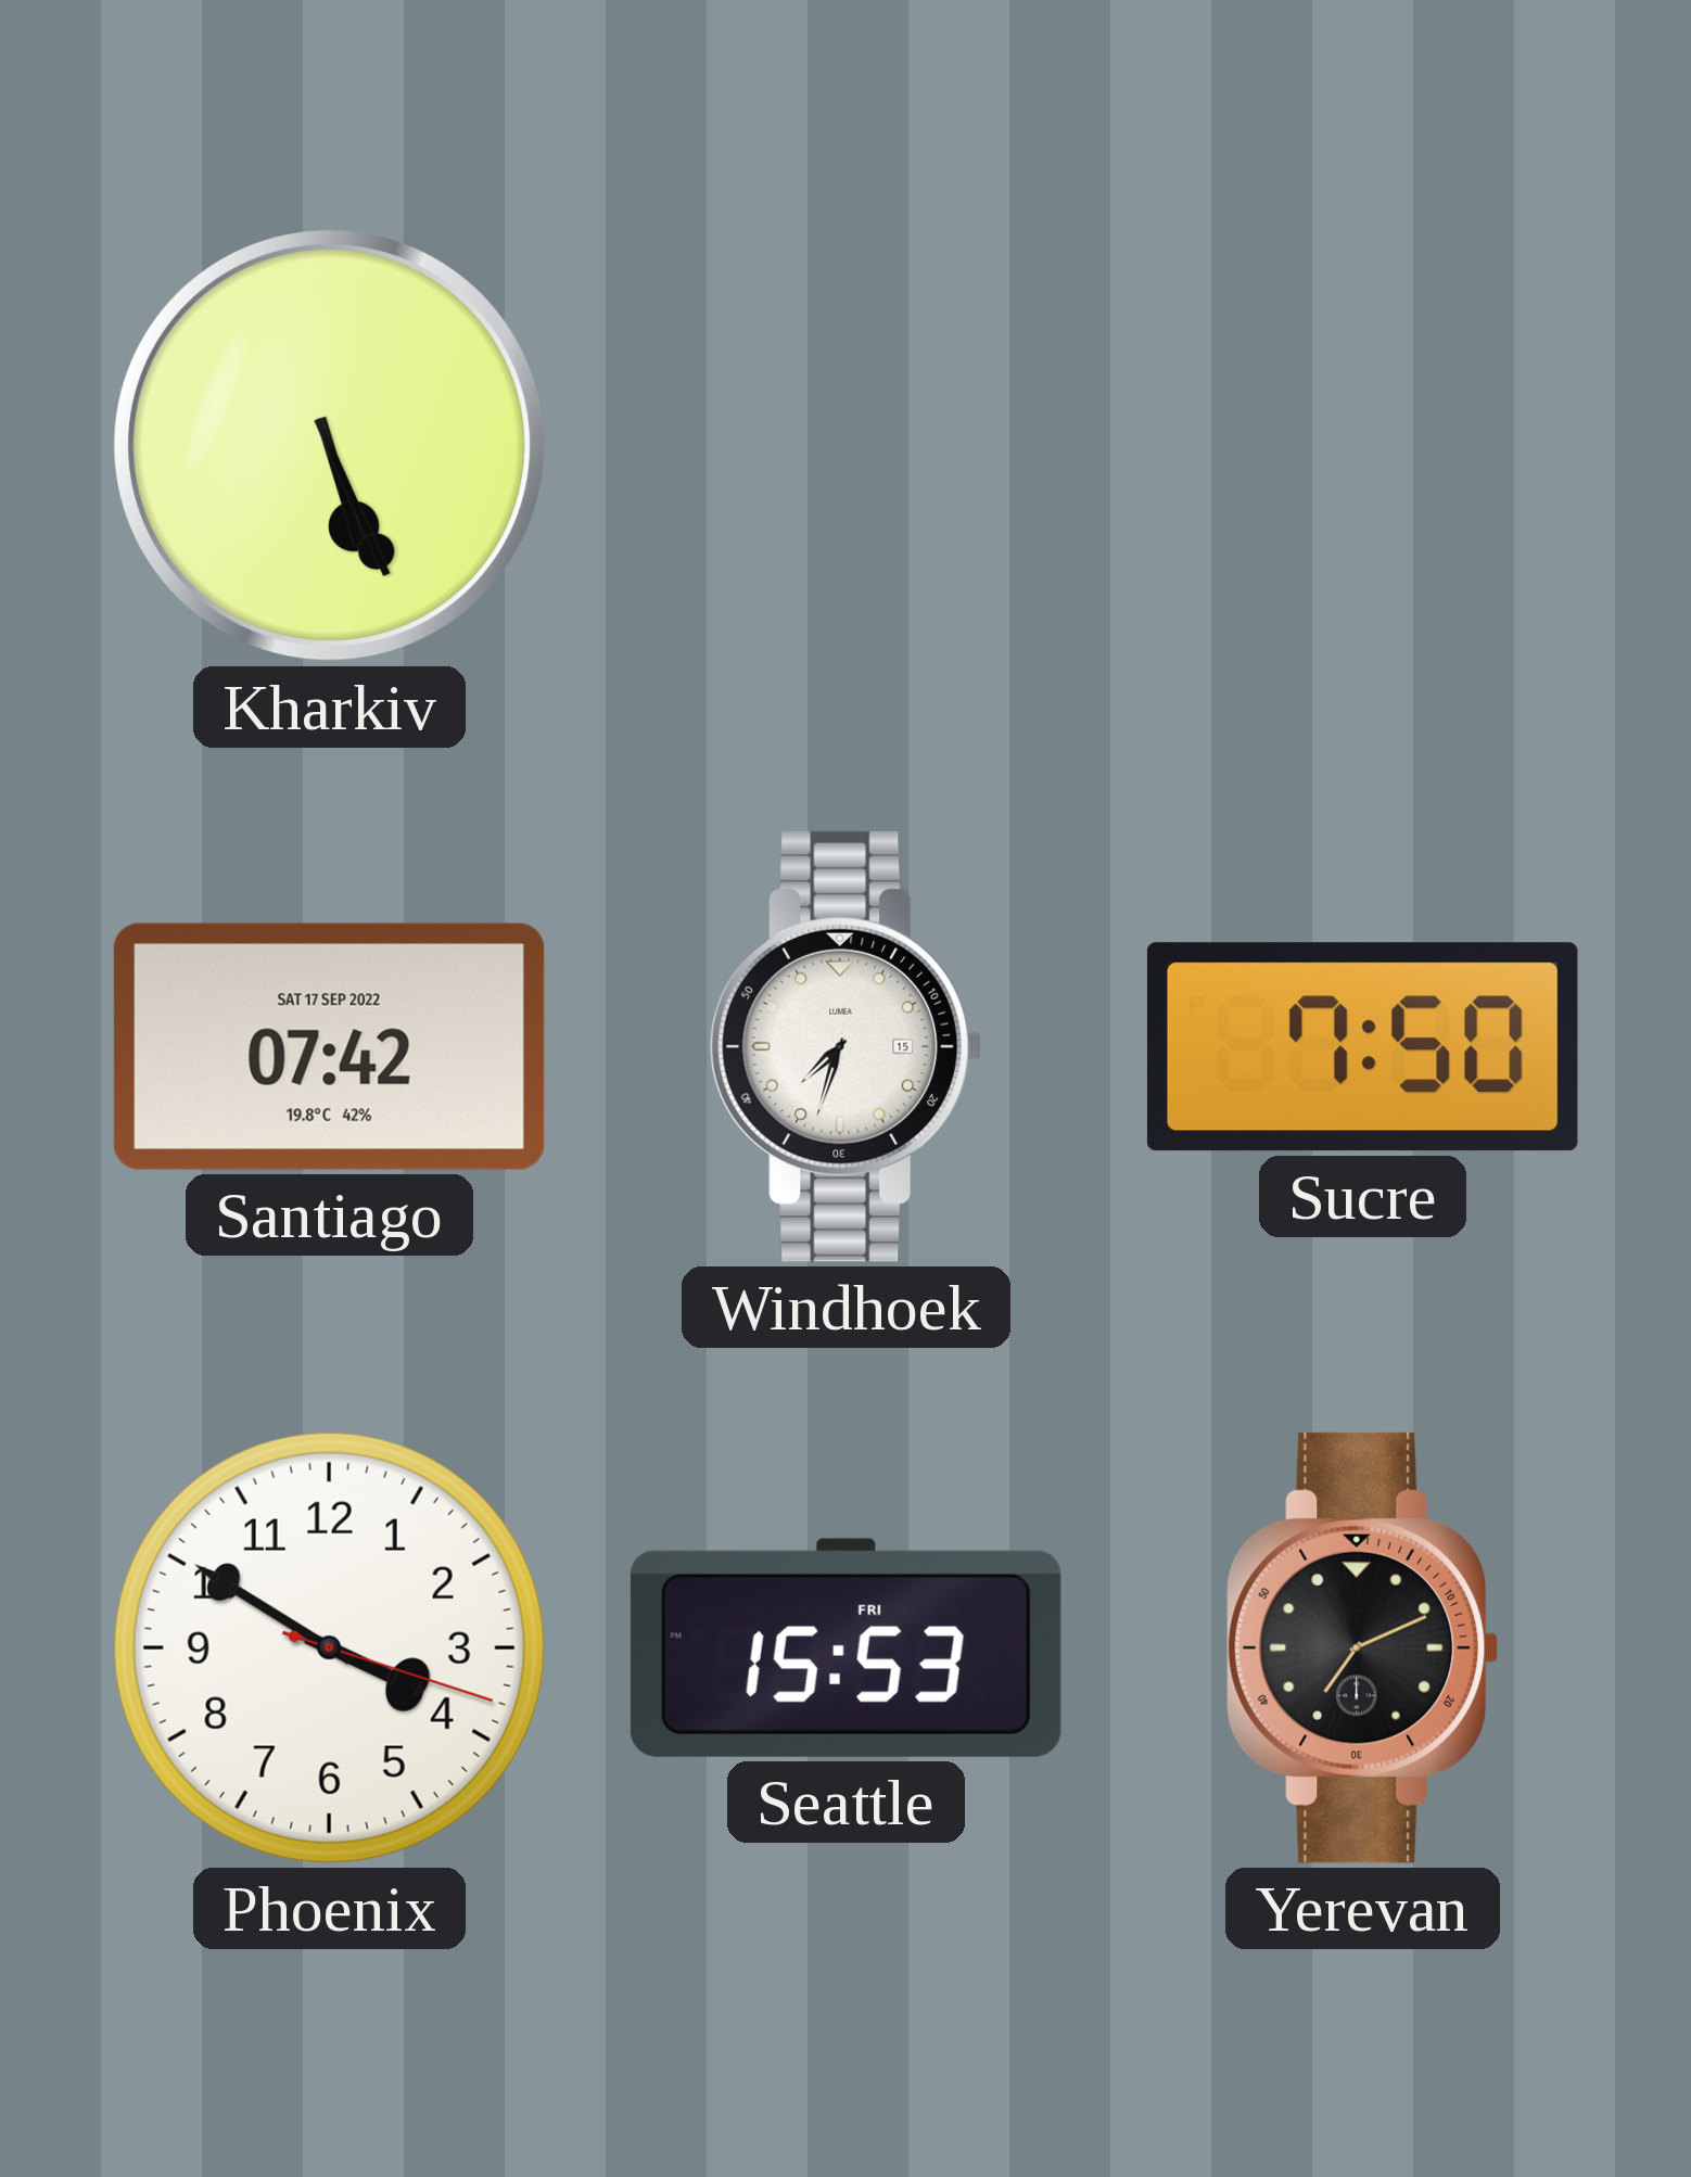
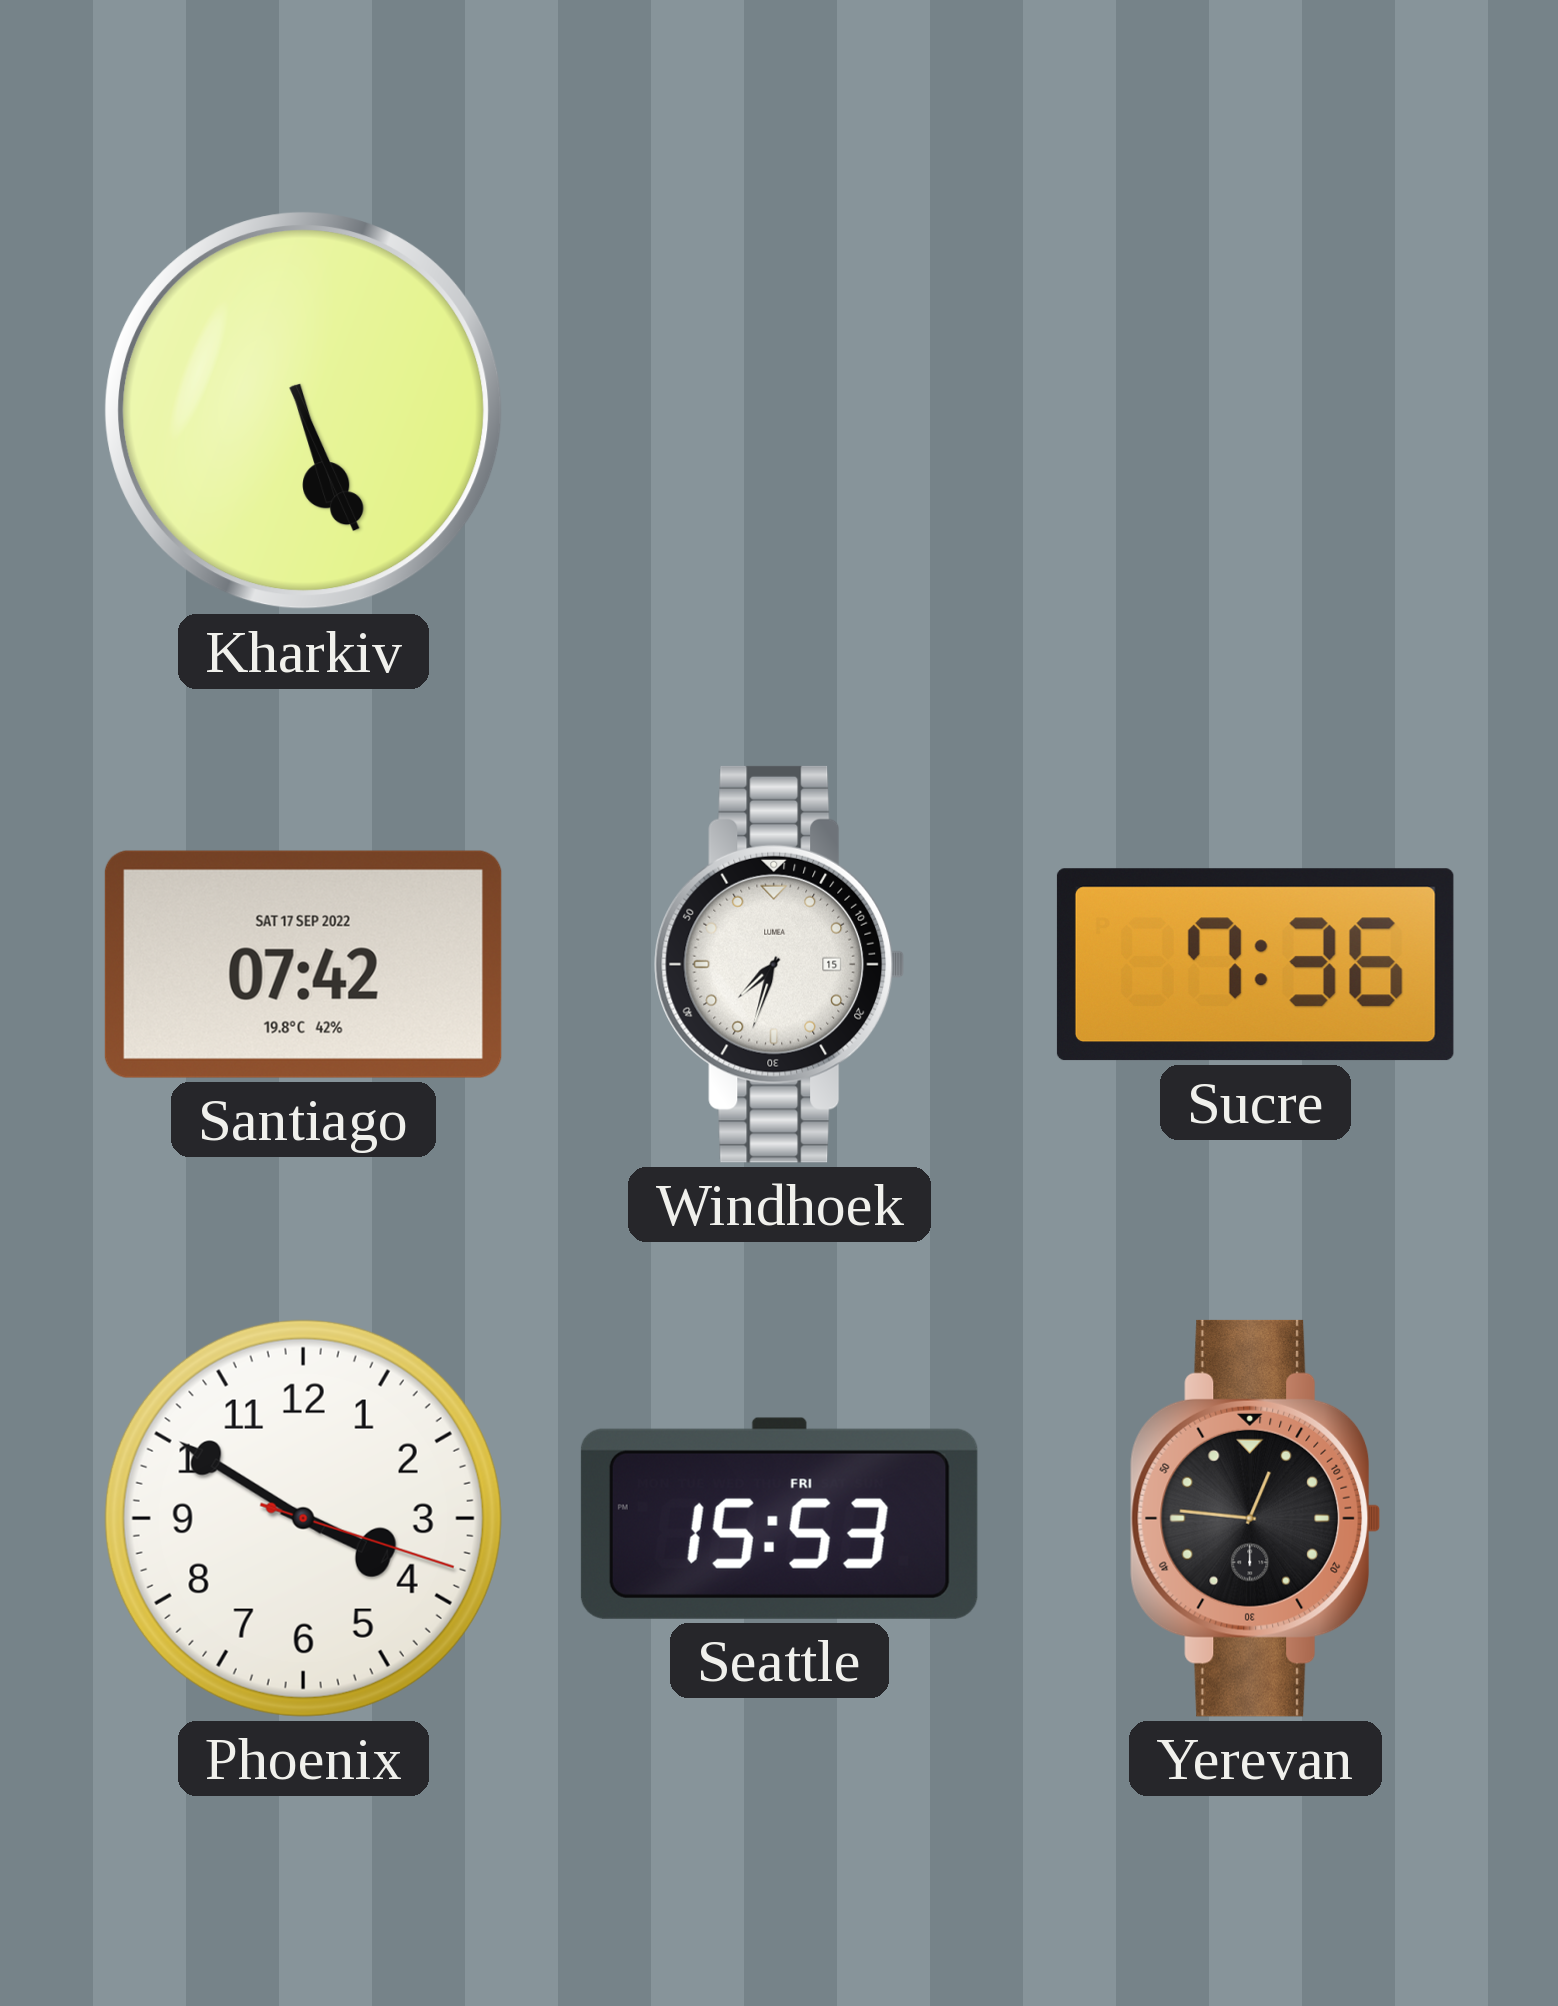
Sucre: 7:50 -> 7:36 (1255, 965)
Yerevan: 7:11 -> 12:46 (1256, 1518)
